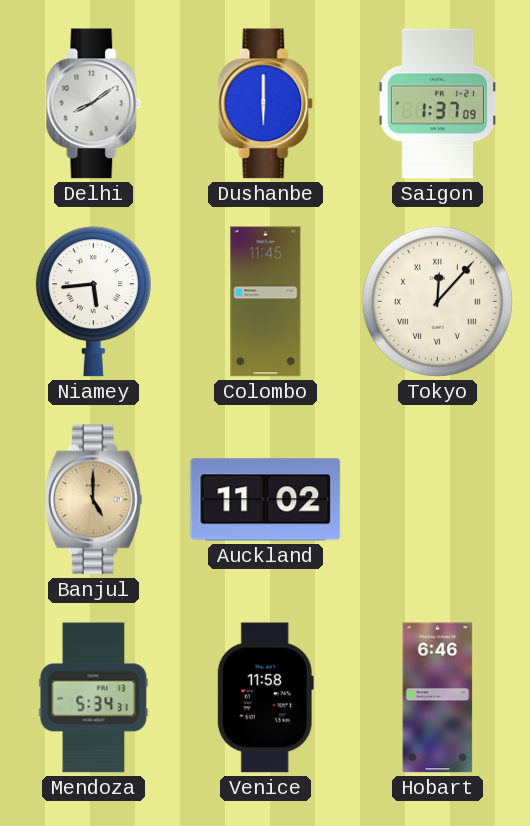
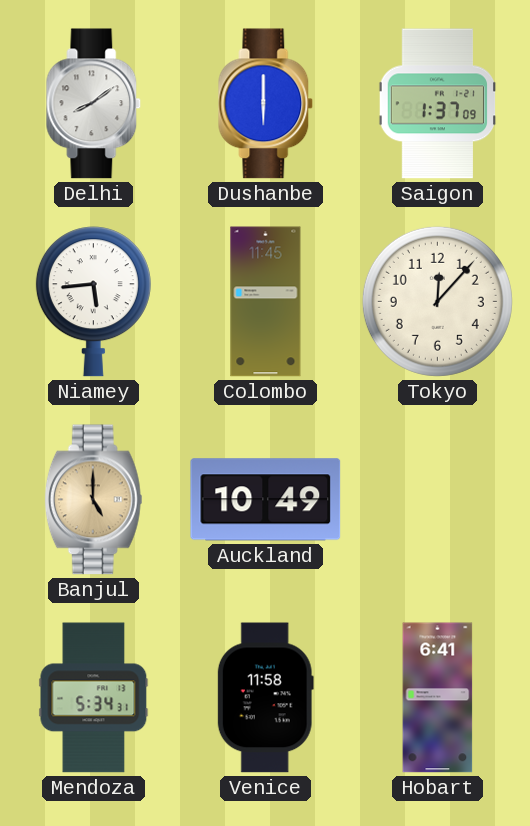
Tokyo numerals: Roman -> Arabic (437, 301)
Auckland: 11:02 -> 10:49 (266, 500)
Hobart: 6:46 -> 6:41 (438, 698)
